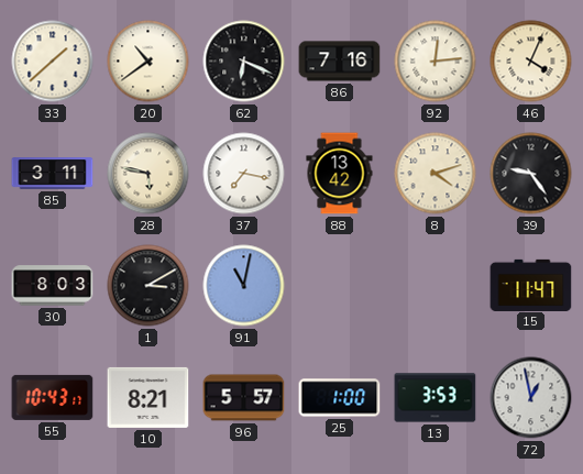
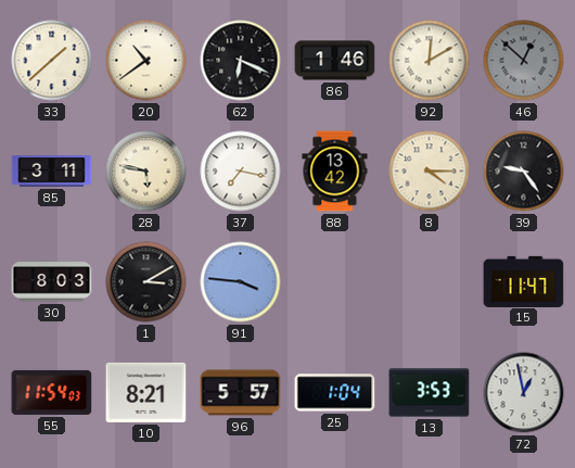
86: 7:16 -> 1:46 (335, 61)
92: 12:14 -> 12:10 (430, 61)
46: 4:04 -> 12:52 (524, 61)
46 dial: cream -> grey (524, 61)
8: 4:12 -> 4:15 (430, 172)
91: 11:02 -> 3:46 (241, 282)
55: 10:43 -> 11:54 (52, 392)
25: 1:00 -> 1:04 (335, 393)
